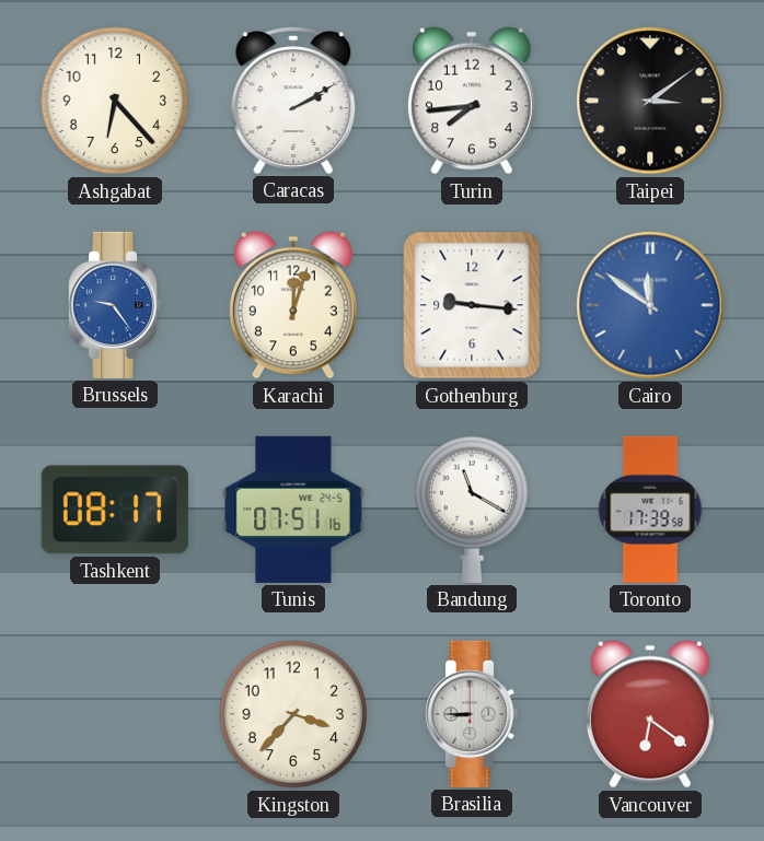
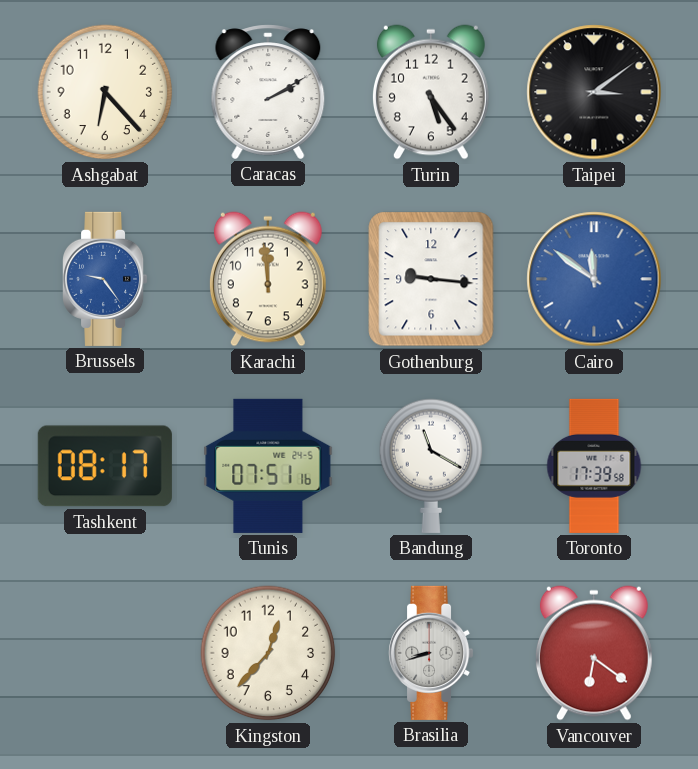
Turin: 7:44 -> 5:24 (431, 92)
Karachi: 12:03 -> 11:59 (268, 279)
Kingston: 3:37 -> 12:37 (268, 653)
Brasilia: 8:45 -> 8:42 (432, 653)
